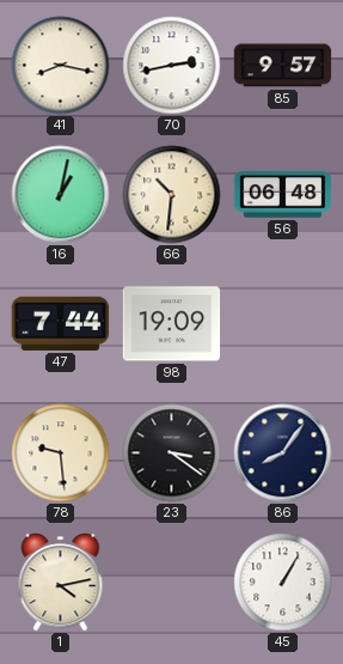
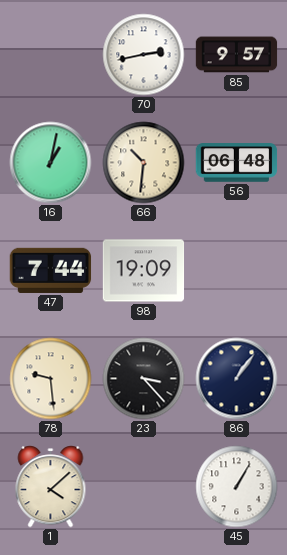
41: 8:17 -> none (61, 66)
23: 3:21 -> 3:23 (144, 379)
86: 8:06 -> 1:06 (237, 379)
1: 4:13 -> 4:08 (51, 487)
